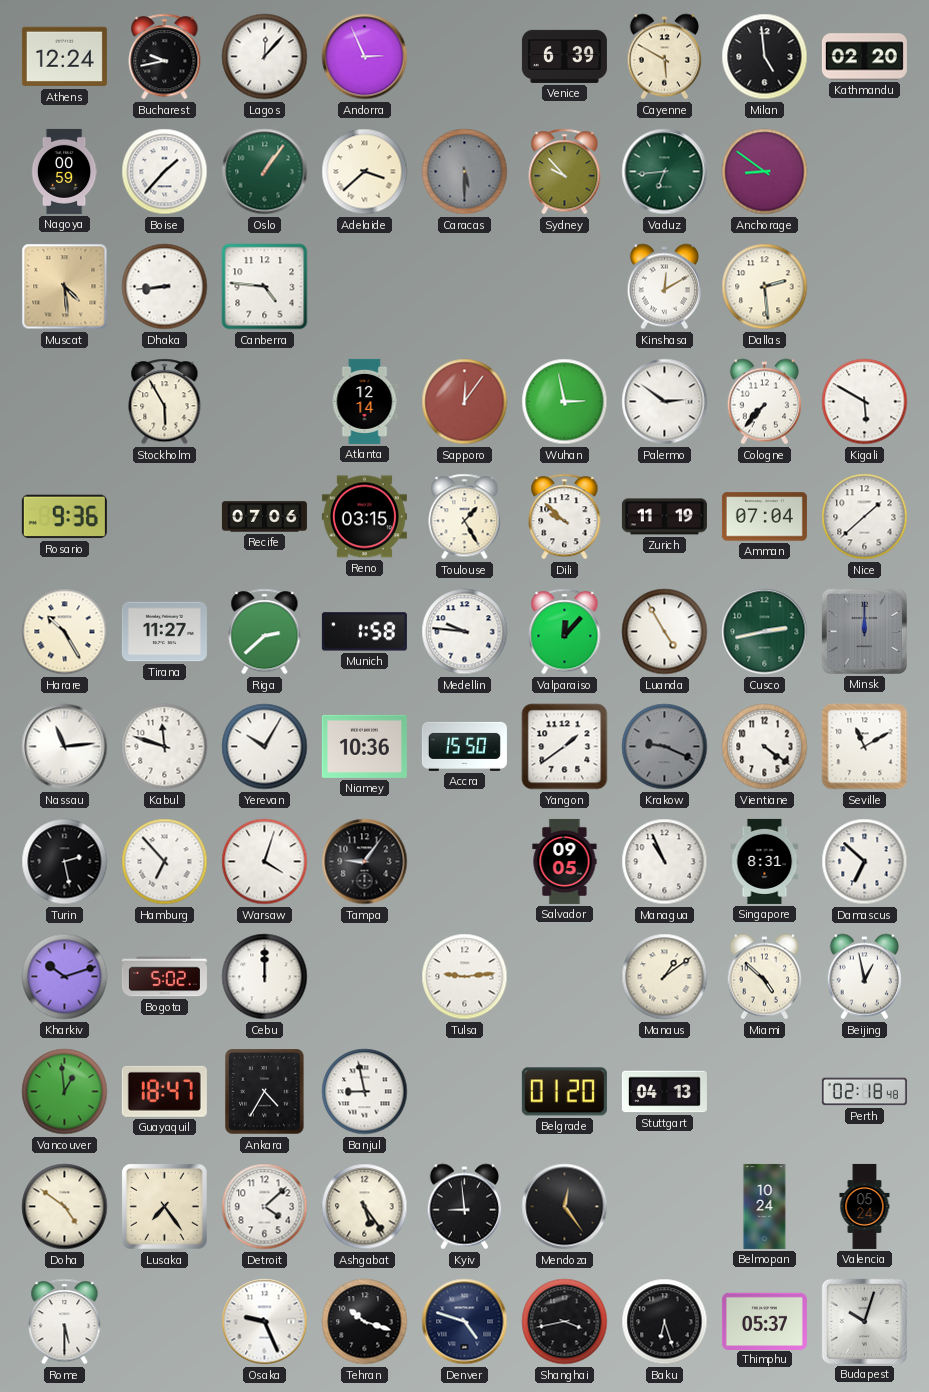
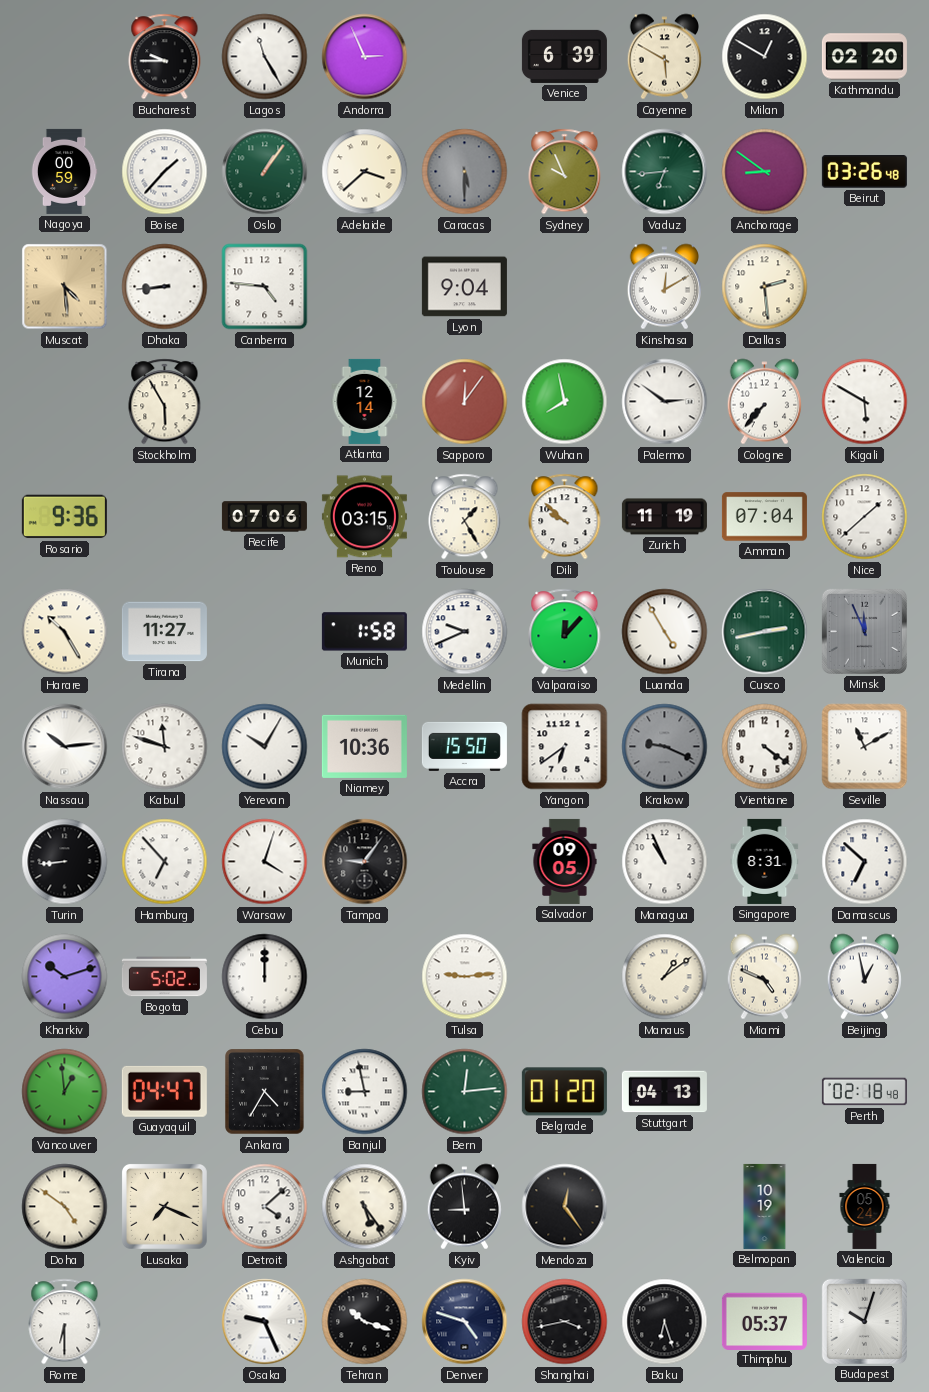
Athens: 12:24 -> none (64, 57)
Bucharest: 9:43 -> 9:45 (165, 57)
Lagos: 12:07 -> 11:25 (265, 57)
Milan: 4:59 -> 12:50 (765, 57)
Sydney: 9:53 -> 9:56 (565, 172)
Beirut: none -> 03:26 (864, 172)
Lyon: none -> 9:04 (464, 287)
Wuhan: 2:58 -> 7:58 (565, 402)
Riga: 2:38 -> none (265, 632)
Medellin: 9:46 -> 9:41 (465, 632)
Minsk: 12:00 -> 11:56 (864, 631)
Nassau: 11:14 -> 10:14 (65, 747)
Yangon: 1:39 -> 6:39 (565, 747)
Turin: 2:28 -> 8:44 (65, 862)
Miami: 4:52 -> 4:49 (764, 977)
Guayaquil: 18:47 -> 04:47 (164, 1091)
Bern: none -> 12:14 (465, 1092)
Lusaka: 7:24 -> 7:19 (165, 1207)
Belmopan: 10:24 -> 10:19 (765, 1206)
Rome: 5:30 -> 6:30 (65, 1322)
